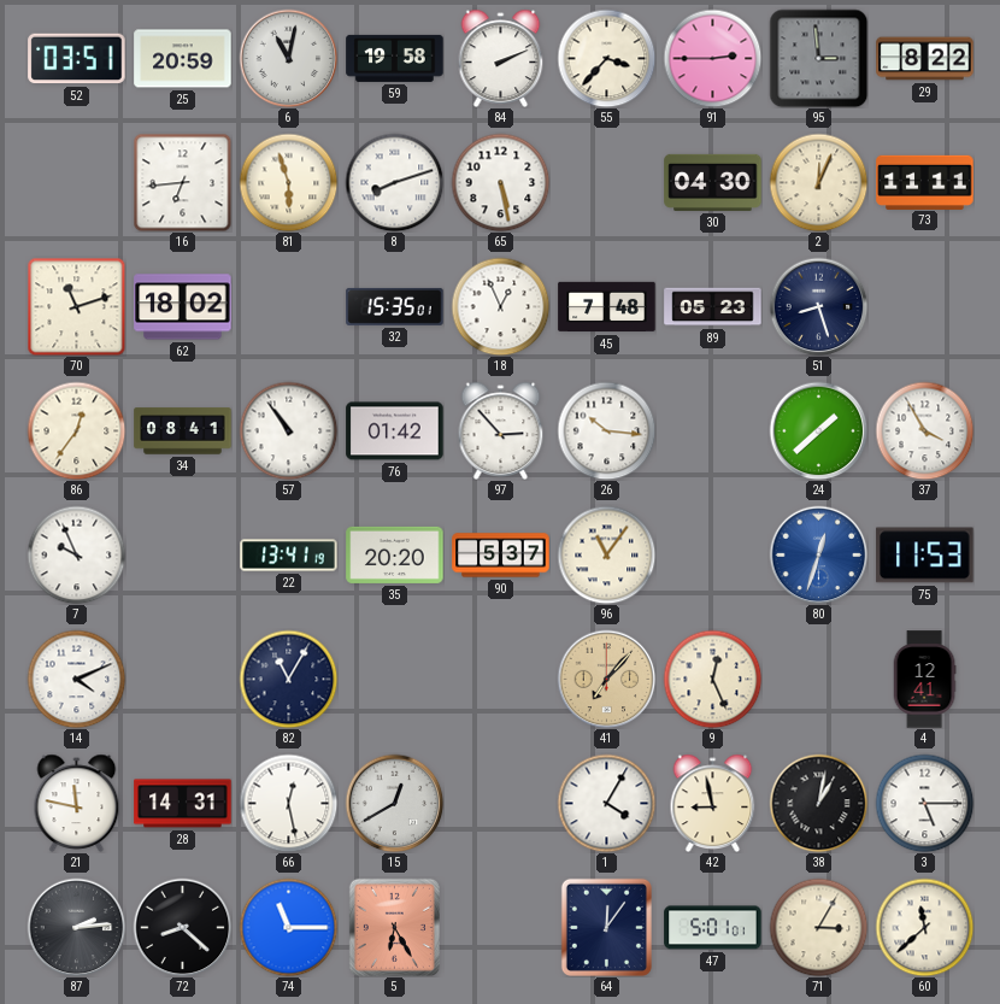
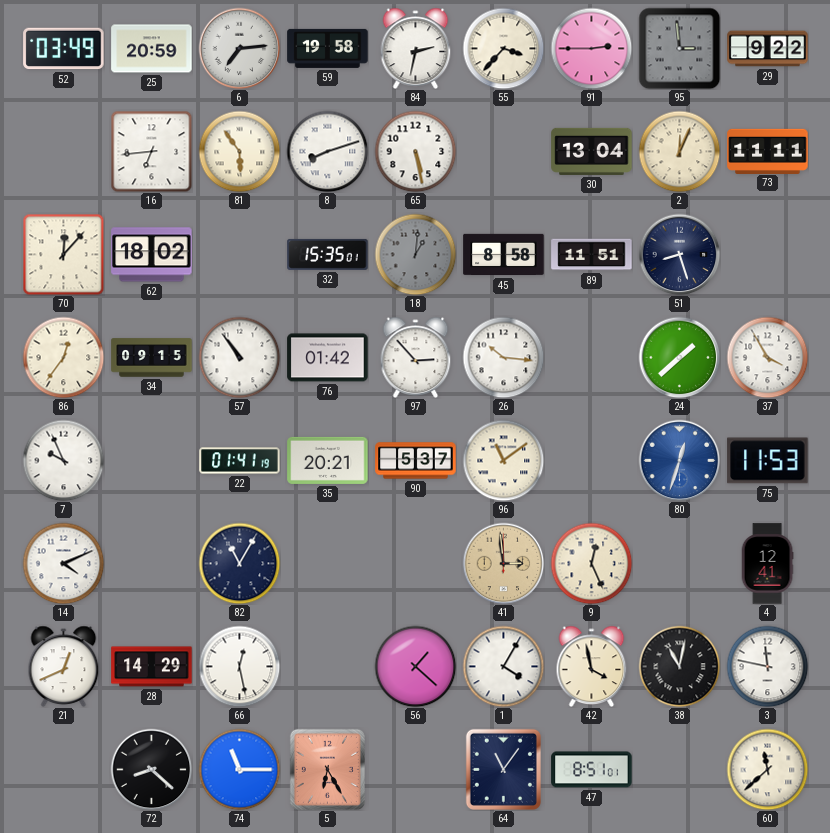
52: 03:51 -> 03:49 (64, 49)
6: 11:02 -> 7:14 (239, 48)
84: 2:11 -> 2:32 (416, 48)
29: 8:22 -> 9:22 (768, 49)
81: 5:57 -> 5:54 (239, 151)
30: 04:30 -> 13:04 (592, 151)
70: 11:12 -> 12:07 (63, 254)
18: 12:56 -> 1:01 (415, 254)
18 dial: white -> grey (415, 254)
45: 7:48 -> 8:58 (504, 255)
89: 05:23 -> 11:51 (592, 255)
34: 08:41 -> 09:15 (152, 358)
22: 13:41 -> 01:41 (240, 461)
35: 20:20 -> 20:21 (328, 460)
96: 11:06 -> 11:09 (503, 460)
41: 7:07 -> 2:59 (503, 563)
21: 11:47 -> 12:41 (64, 666)
28: 14:31 -> 14:29 (152, 667)
15: 12:40 -> none (394, 803)
56: none -> 1:22 (415, 666)
42: 8:58 -> 3:58 (592, 666)
38: 1:02 -> 11:02 (679, 666)
3: 5:15 -> 11:47 (767, 666)
87: 2:14 -> none (76, 927)
64: 12:06 -> 11:06 (503, 769)
47: 5:01 -> 8:51 (592, 770)
71: 3:05 -> none (818, 927)
